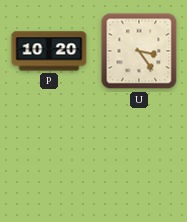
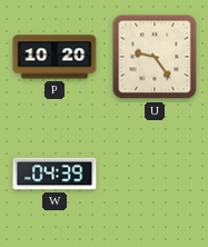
U: 3:24 -> 9:24 (155, 57)
W: none -> 04:39 (55, 174)
